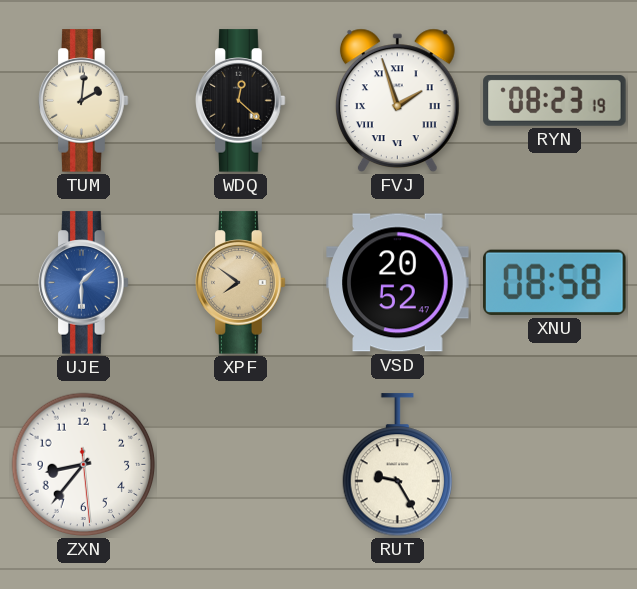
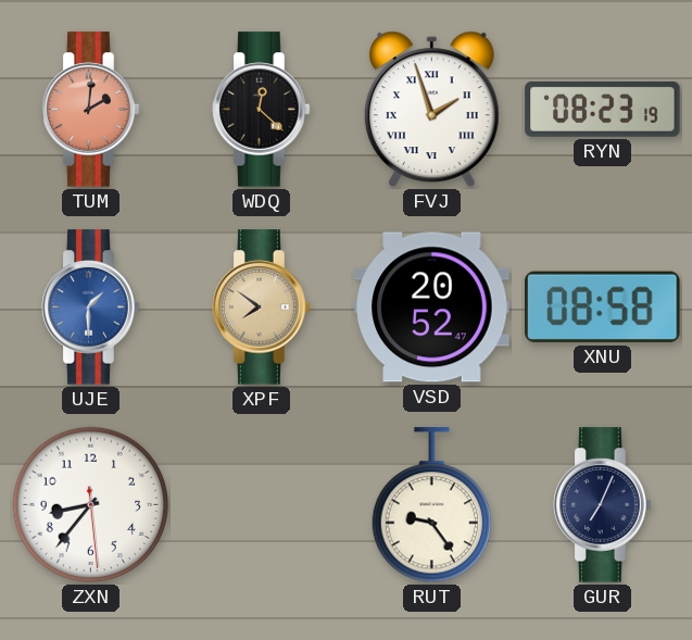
TUM dial: cream -> salmon (91, 110)
RUT: 9:25 -> 9:24 (431, 505)
GUR: none -> 7:04 (603, 505)
